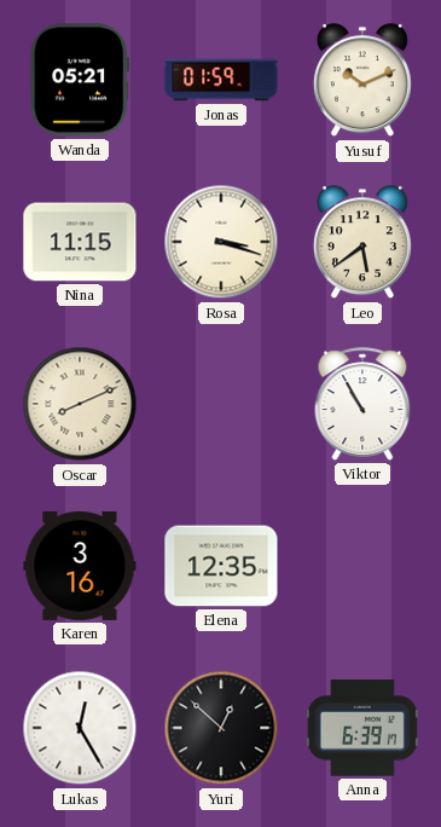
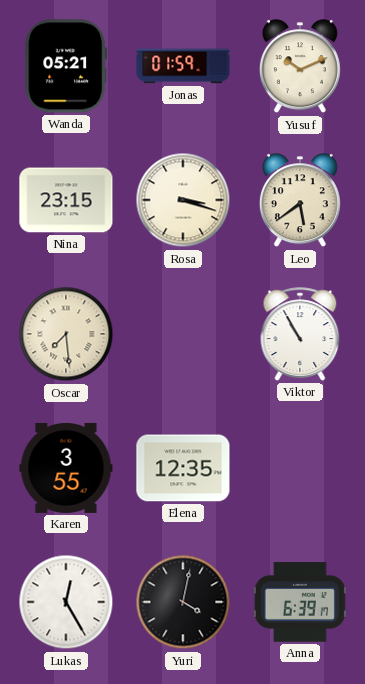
Nina: 11:15 -> 23:15 (66, 200)
Oscar: 8:11 -> 7:29 (66, 334)
Karen: 3:16 -> 3:55 (66, 468)
Yuri: 12:52 -> 4:02 (183, 602)
